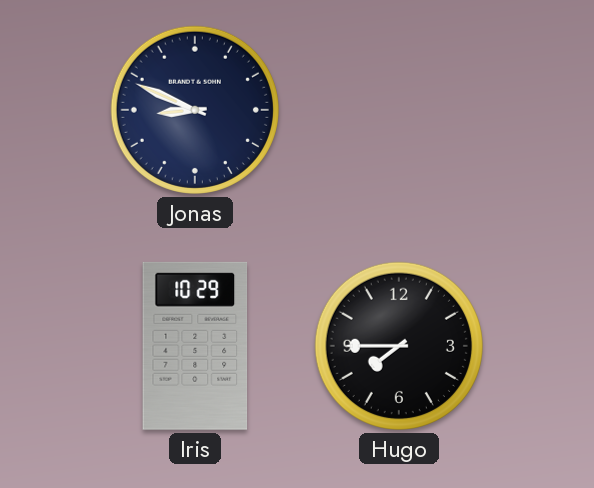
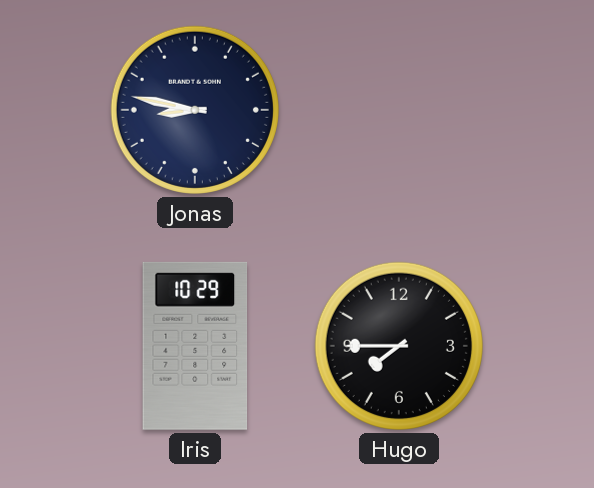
Jonas: 8:49 -> 8:47 (195, 110)
